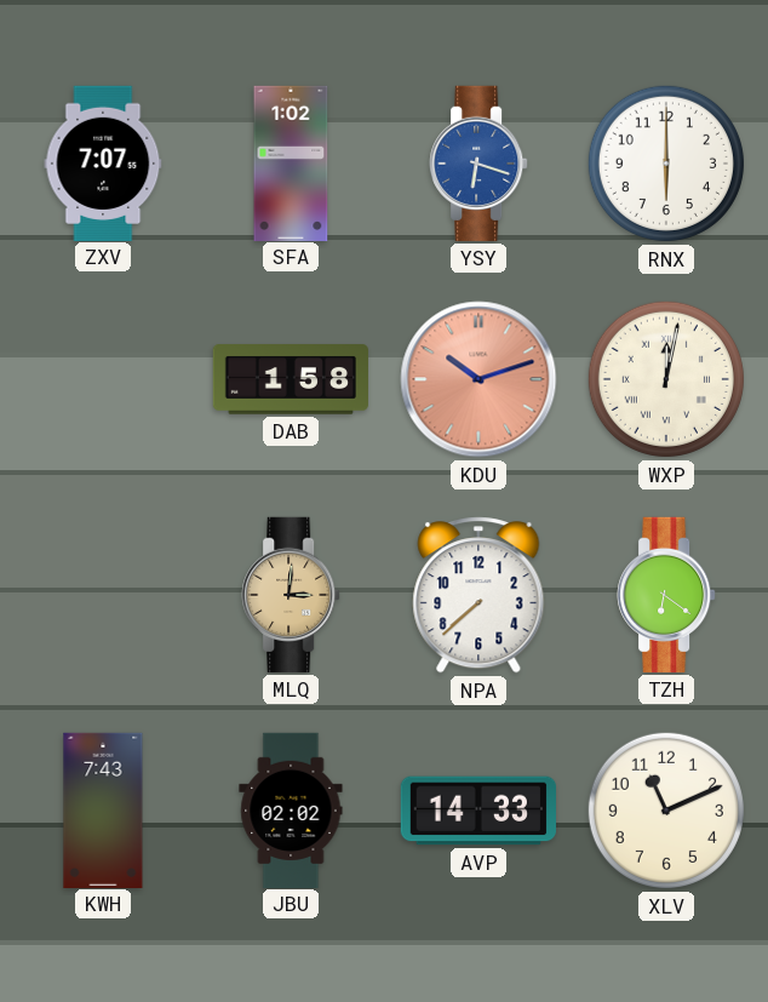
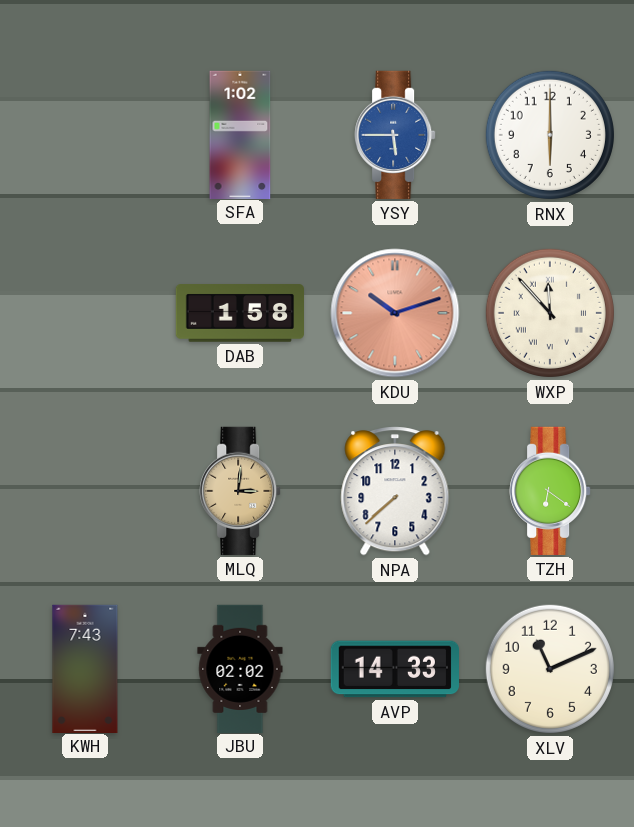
ZXV: 7:07 -> none (103, 162)
YSY: 6:18 -> 5:45 (395, 135)
WXP: 12:02 -> 11:53 (550, 313)
